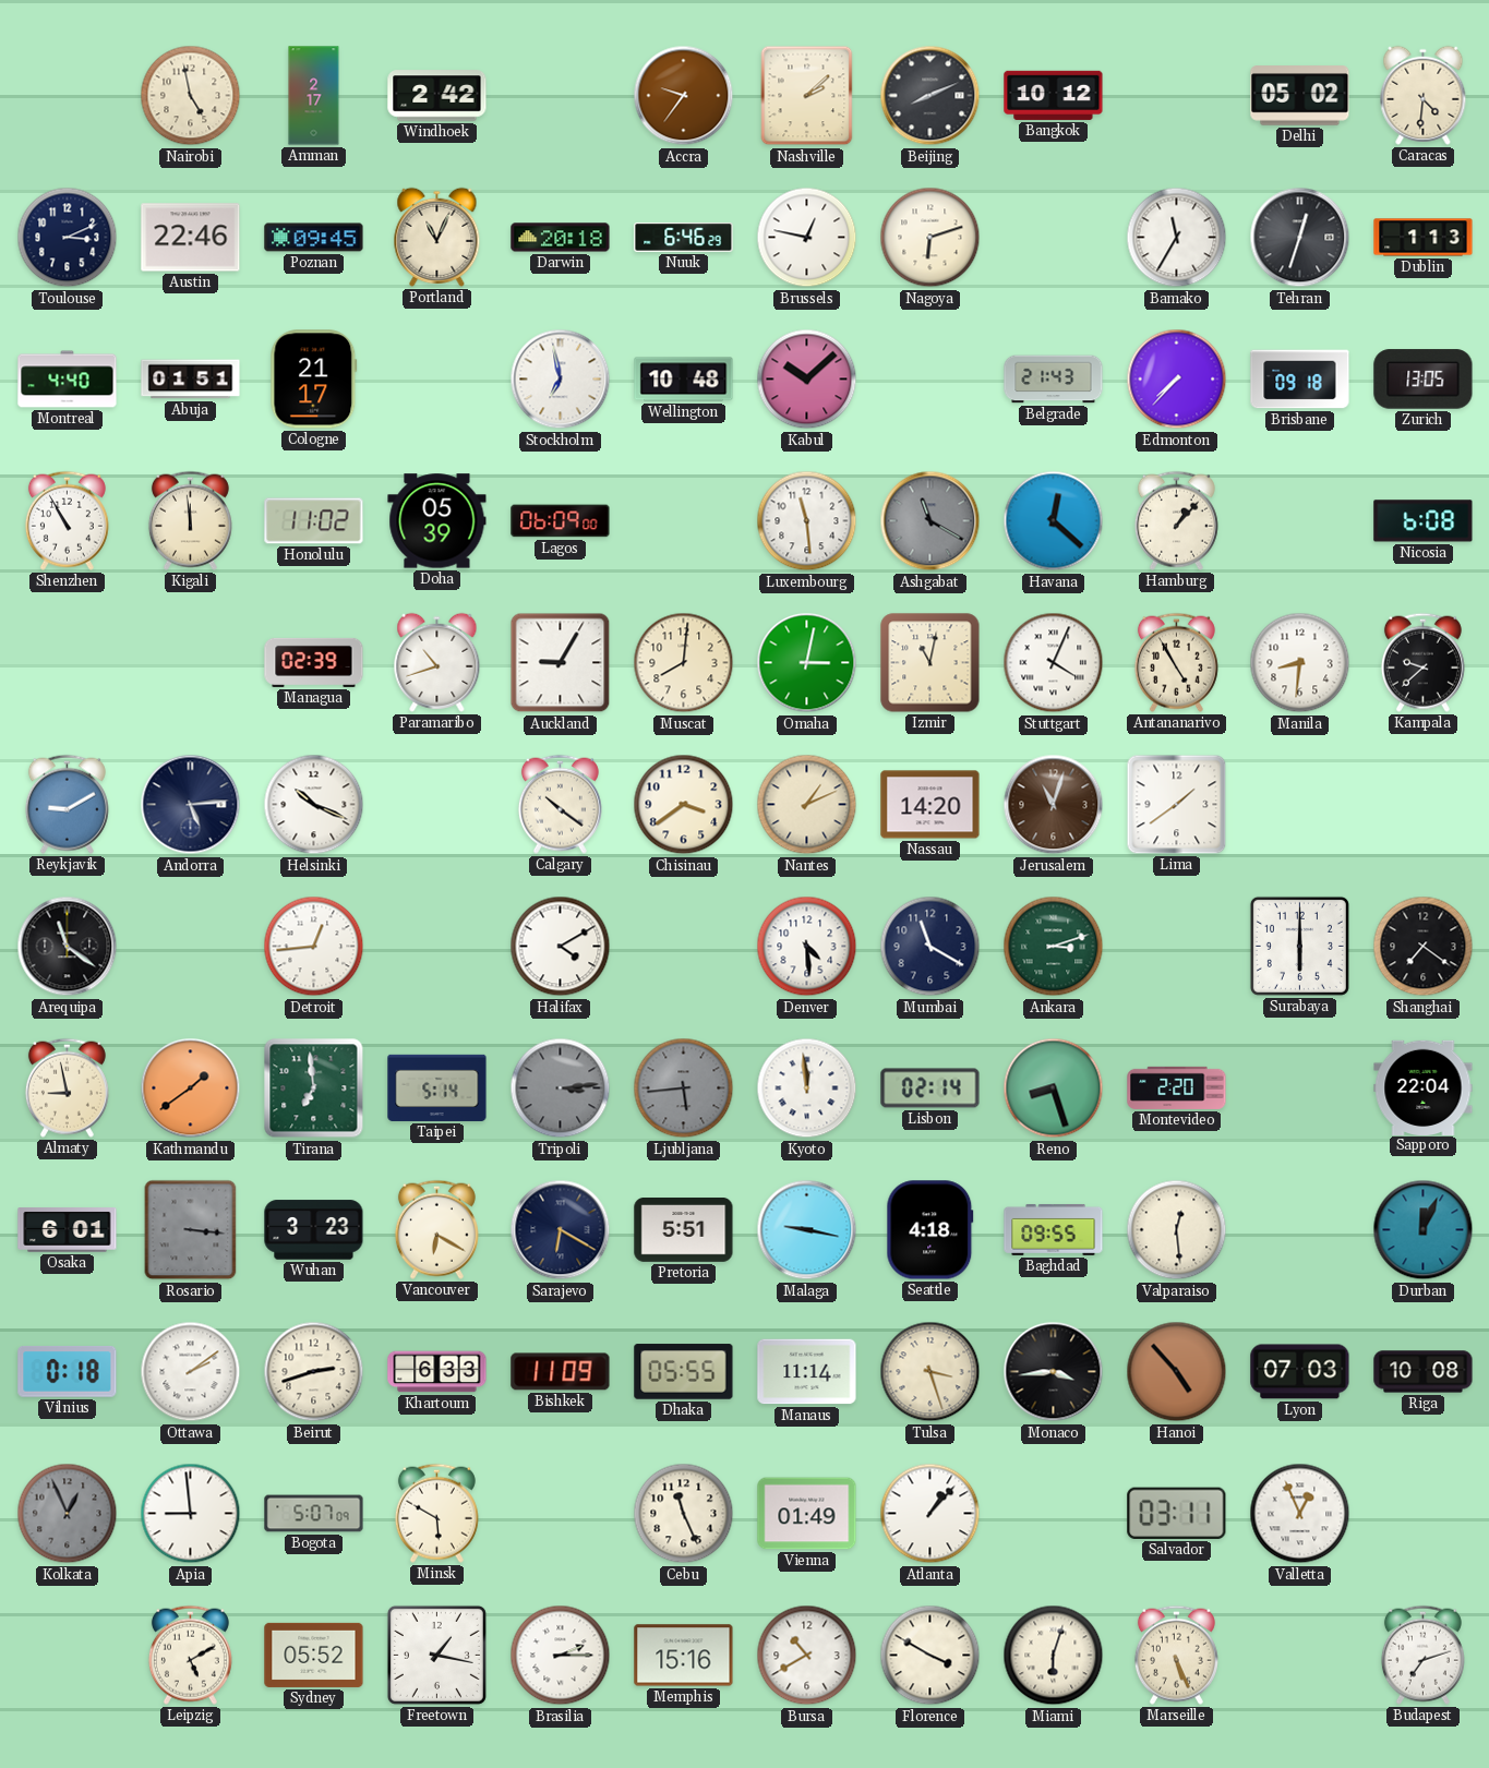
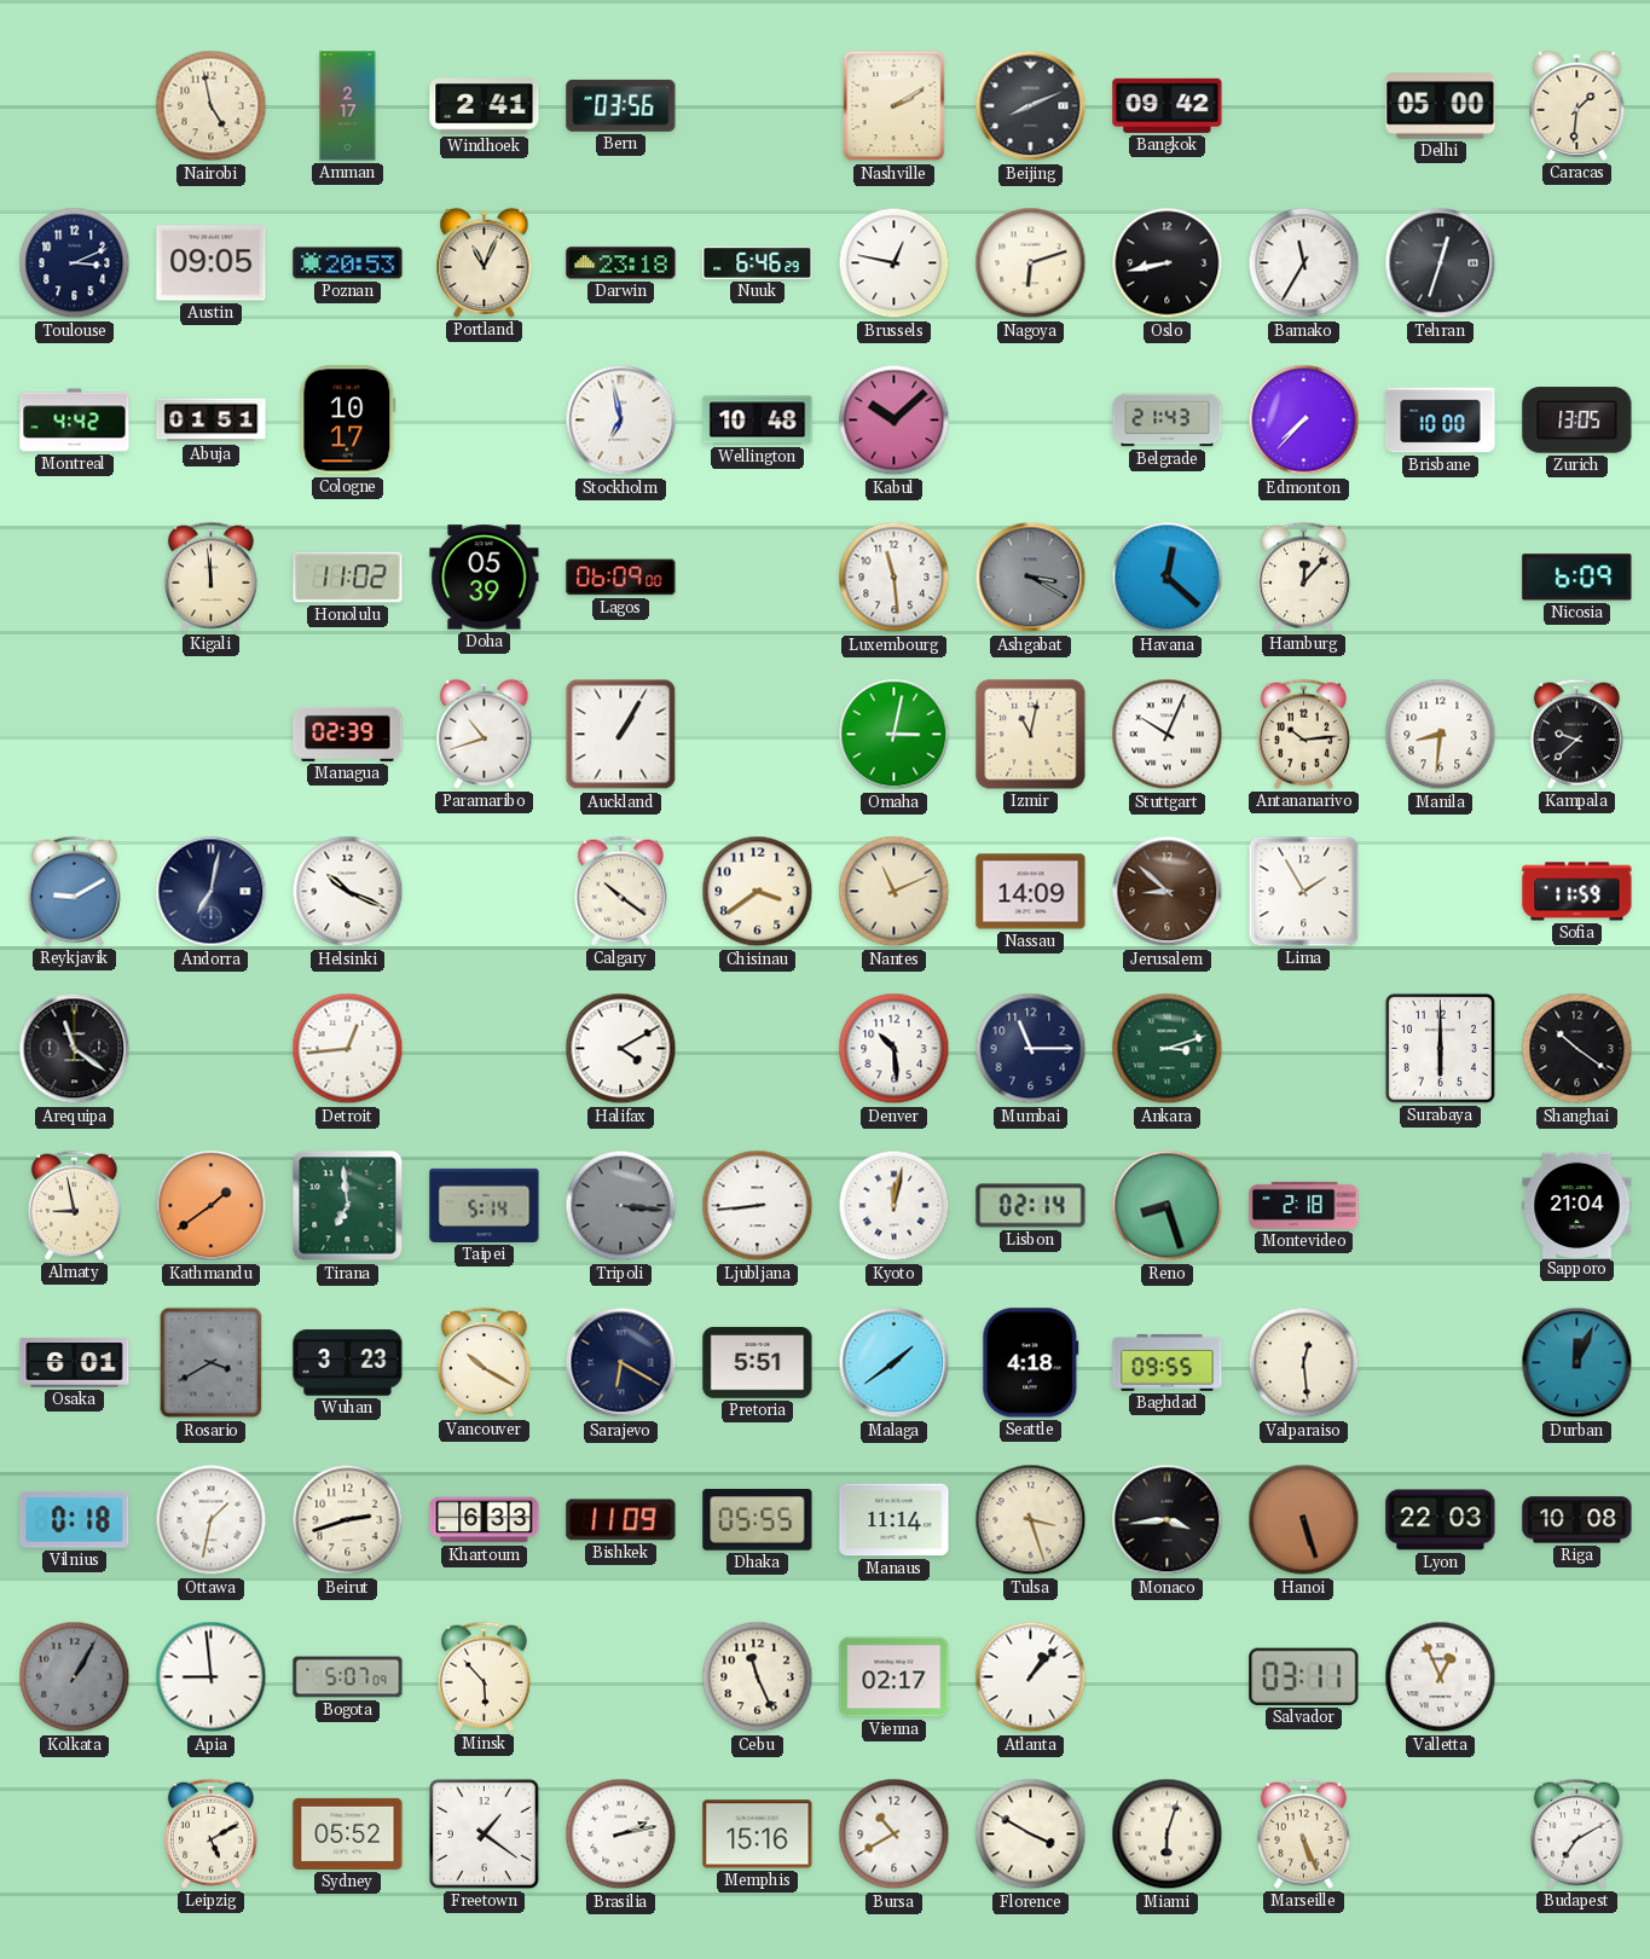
Windhoek: 2:42 -> 2:41 (485, 106)
Bern: none -> 03:56 (621, 105)
Accra: 9:36 -> none (684, 96)
Nashville: 2:08 -> 2:10 (895, 106)
Bangkok: 10:12 -> 09:42 (1168, 105)
Delhi: 05:02 -> 05:00 (1441, 106)
Caracas: 4:31 -> 1:31 (1577, 105)
Austin: 22:46 -> 09:05 (212, 263)
Poznan: 09:45 -> 20:53 (348, 263)
Darwin: 20:18 -> 23:18 (621, 263)
Oslo: none -> 8:43 (1168, 263)
Dublin: 1:13 -> none (1424, 238)
Montreal: 4:40 -> 4:42 (75, 421)
Cologne: 21:17 -> 10:17 (348, 421)
Brisbane: 09:18 -> 10:00 (1441, 421)
Shenzhen: 10:55 -> none (67, 520)
Ashgabat: 11:20 -> 3:20 (1031, 578)
Hamburg: 1:07 -> 12:07 (1303, 576)
Nicosia: 6:08 -> 6:09 (1577, 578)
Auckland: 9:05 -> 1:05 (621, 735)
Muscat: 8:01 -> none (684, 663)
Stuttgart: 4:04 -> 10:04 (1168, 735)
Antananarivo: 4:55 -> 10:14 (1303, 734)
Andorra: 5:14 -> 7:02 (212, 892)
Nantes: 1:11 -> 11:11 (895, 892)
Nassau: 14:20 -> 14:09 (1031, 892)
Jerusalem: 11:03 -> 8:52 (1168, 892)
Lima: 1:39 -> 1:55 (1304, 892)
Sofia: none -> 11:59 (1577, 892)
Denver: 4:29 -> 10:29 (895, 1049)
Mumbai: 11:20 -> 11:15 (1031, 1049)
Shanghai: 7:21 -> 10:21 (1577, 1049)
Tripoli: 3:14 -> 3:16 (621, 1206)
Ljubljana: 5:44 -> 8:44 (758, 1206)
Ljubljana dial: grey -> white (758, 1206)
Kyoto: 11:59 -> 12:02 (895, 1206)
Montevideo: 2:20 -> 2:18 (1304, 1205)
Sapporo: 22:04 -> 21:04 (1577, 1205)
Rosario: 3:16 -> 3:40 (212, 1363)
Vancouver: 6:20 -> 10:20 (484, 1362)
Malaga: 9:17 -> 1:39 (895, 1363)
Ottawa: 2:09 -> 1:32 (212, 1520)
Hanoi: 4:53 -> 5:27 (1304, 1520)
Lyon: 07:03 -> 22:03 (1441, 1520)
Kolkata: 12:56 -> 1:05 (75, 1677)
Minsk: 5:50 -> 5:53 (484, 1676)
Vienna: 01:49 -> 02:17 (895, 1677)
Freetown: 1:17 -> 1:21 (484, 1833)
Brasilia: 2:15 -> 2:13 (621, 1835)
Budapest: 7:12 -> 7:10 (1576, 1833)
